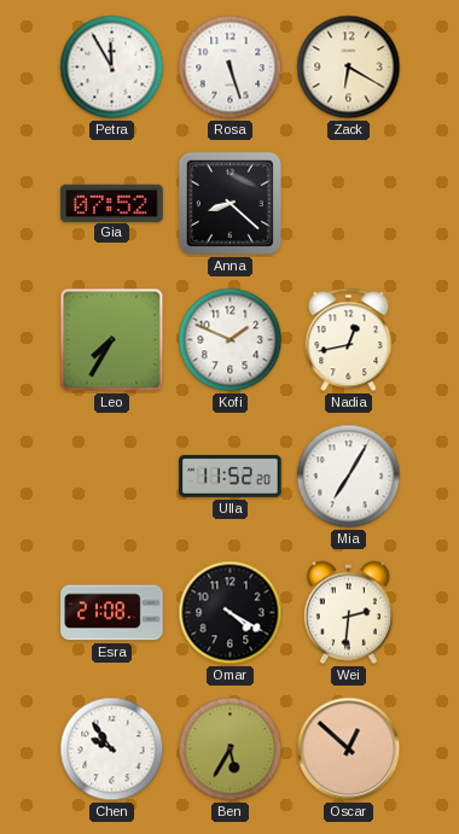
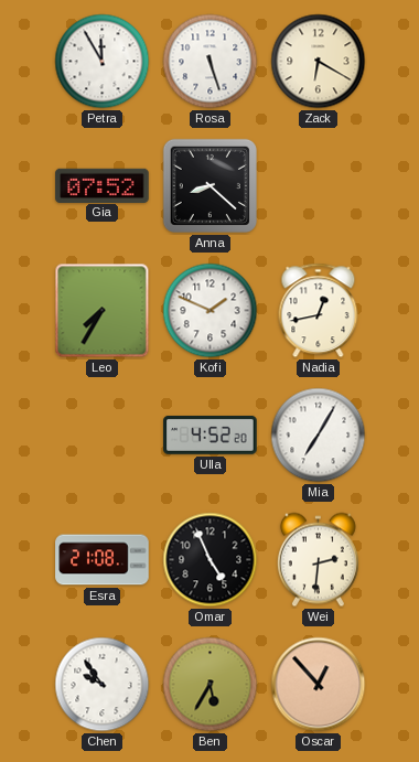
Ulla: 11:52 -> 4:52 (211, 434)
Omar: 4:20 -> 4:56 (211, 560)
Oscar: 12:52 -> 12:53 (319, 685)
